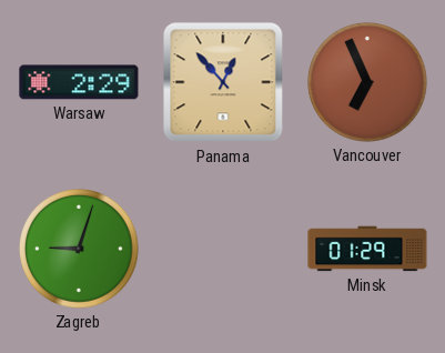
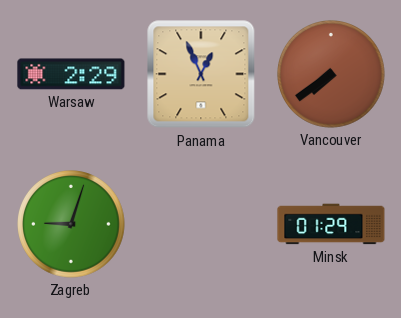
Panama: 12:53 -> 12:56 (201, 74)
Vancouver: 6:56 -> 7:39 (332, 75)
